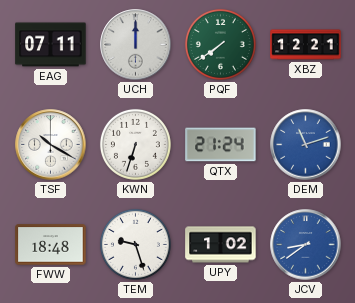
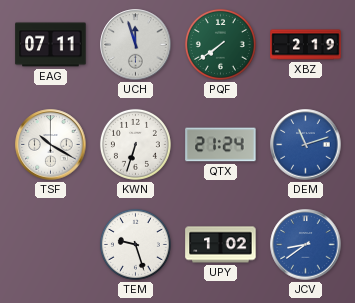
UCH: 12:00 -> 11:57 (136, 45)
XBZ: 12:21 -> 2:19 (306, 45)
FWW: 18:48 -> none (51, 245)
